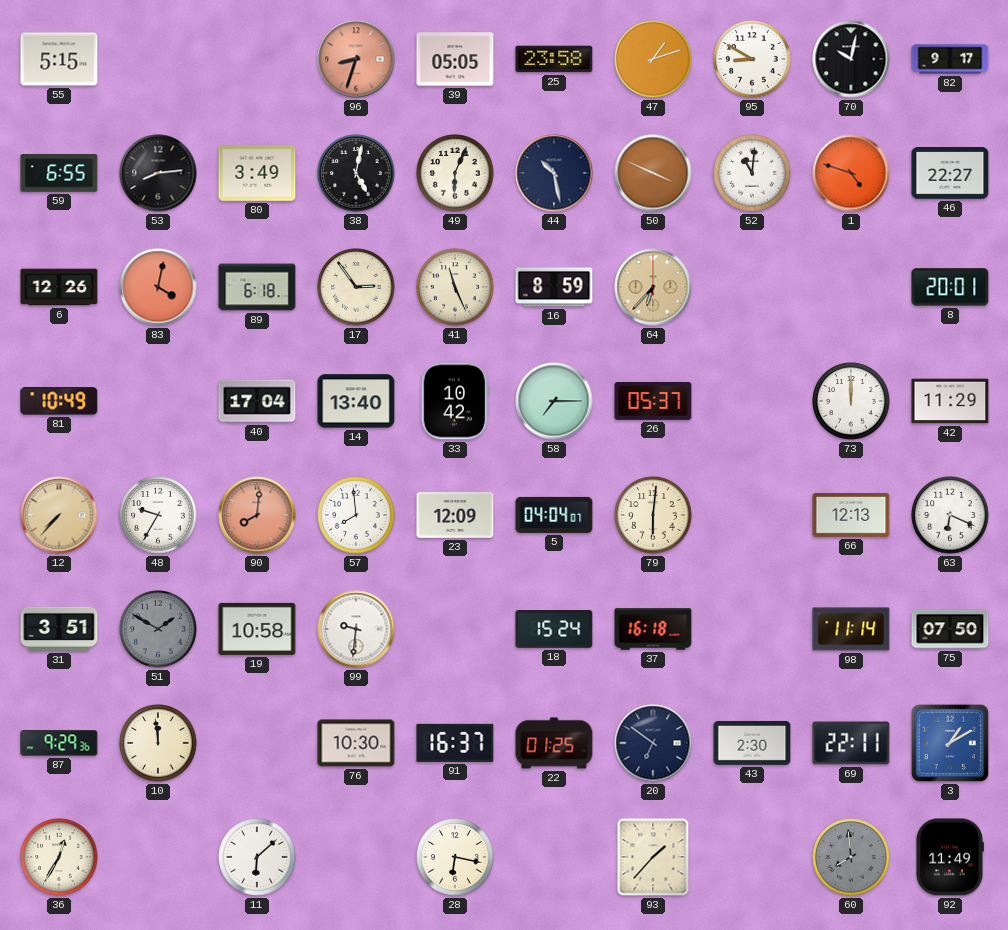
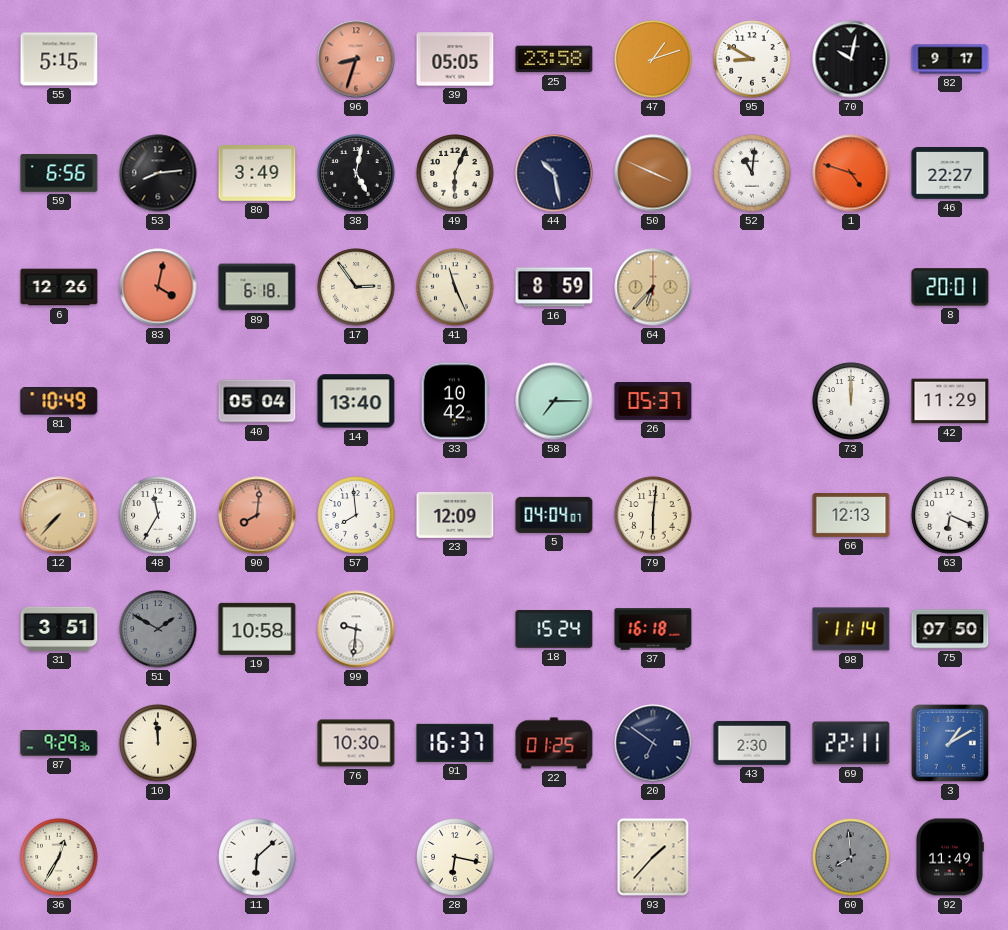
59: 6:55 -> 6:56 (59, 173)
40: 17:04 -> 05:04 (257, 401)
48: 9:35 -> 11:35 (158, 515)
